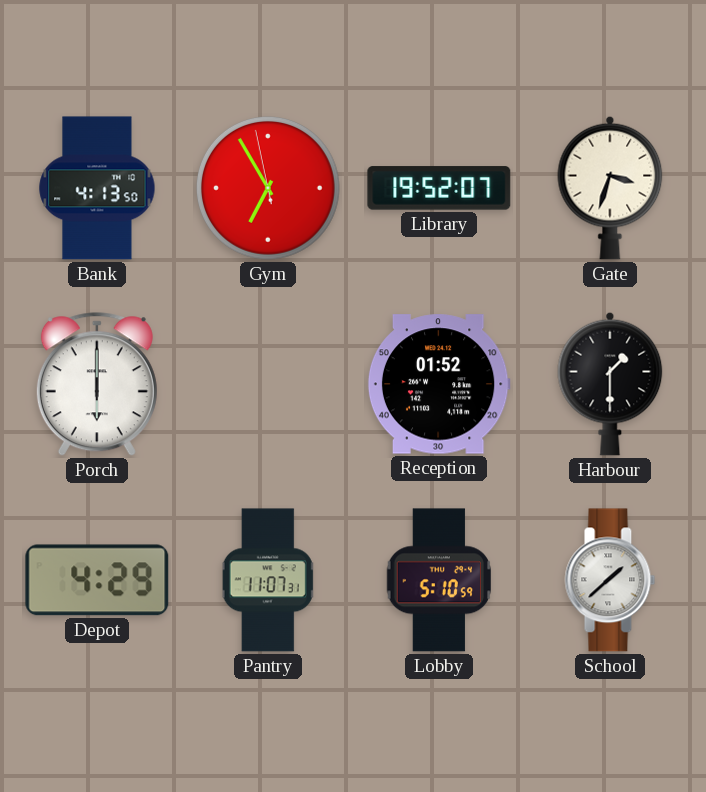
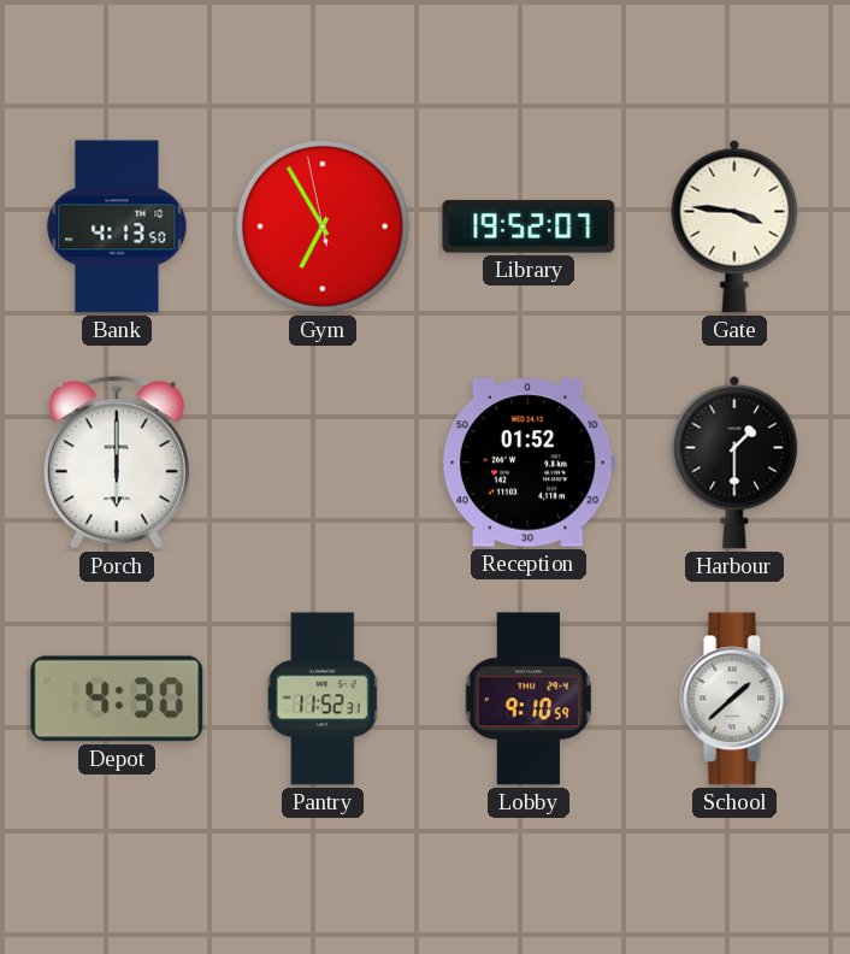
Gate: 3:33 -> 3:46 (734, 226)
Depot: 4:29 -> 4:30 (117, 699)
Pantry: 11:07 -> 11:52 (323, 699)
Lobby: 5:10 -> 9:10 (529, 699)
